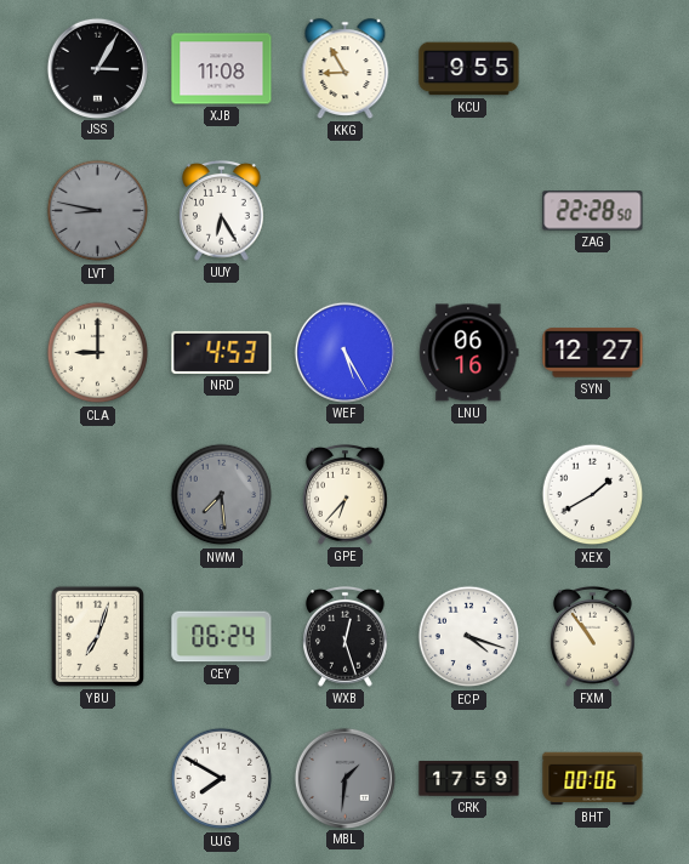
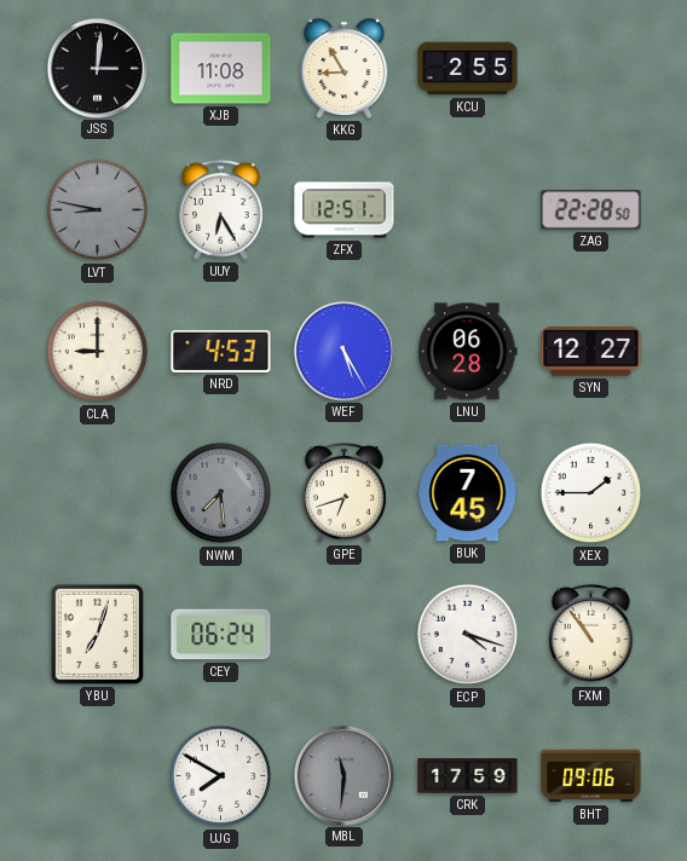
JSS: 3:05 -> 3:01 (97, 68)
KCU: 9:55 -> 2:55 (468, 69)
ZFX: none -> 12:51 (345, 210)
LNU: 06:16 -> 06:28 (468, 352)
GPE: 6:37 -> 6:42 (345, 492)
BUK: none -> 7:45 (468, 493)
XEX: 1:40 -> 1:45 (591, 493)
WXB: 12:27 -> none (346, 636)
MBL: 1:31 -> 11:31 (344, 775)
BHT: 00:06 -> 09:06 (591, 776)
